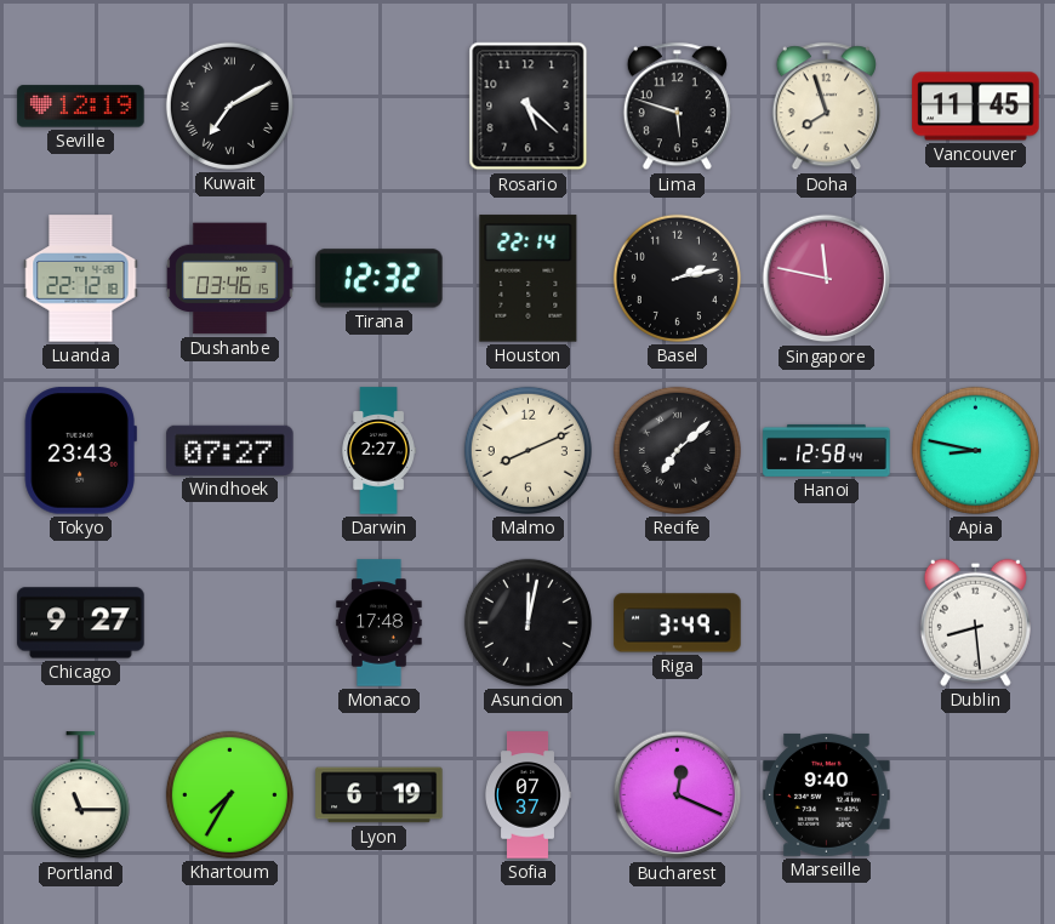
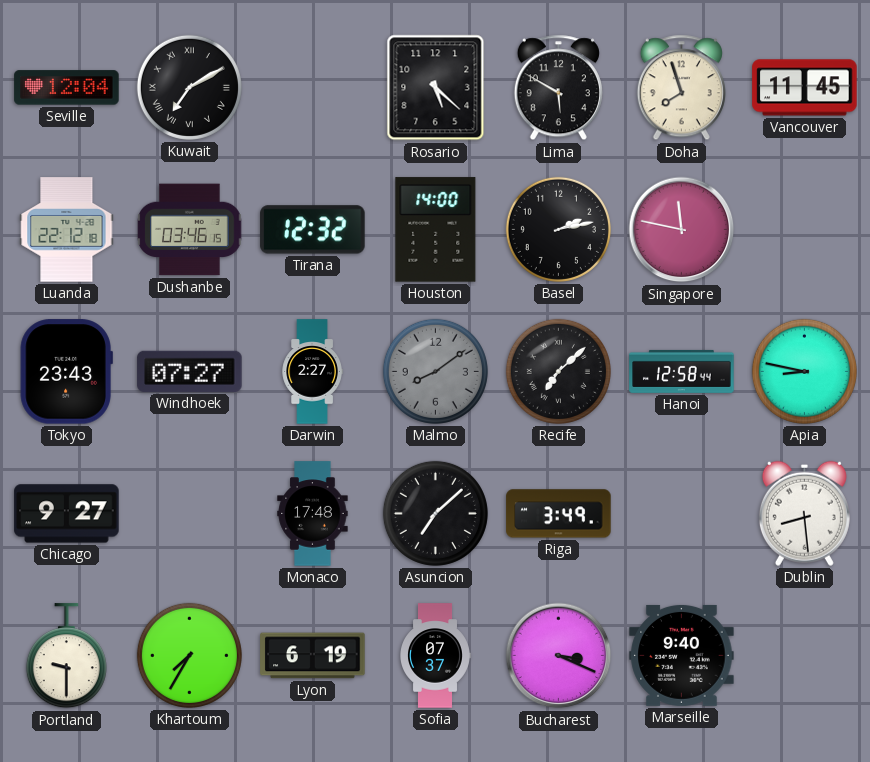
Seville: 12:19 -> 12:04 (67, 88)
Lima: 5:48 -> 5:50 (558, 88)
Houston: 22:14 -> 14:00 (436, 230)
Malmo: 8:11 -> 8:09 (435, 371)
Malmo dial: cream -> grey (435, 371)
Asuncion: 12:02 -> 7:08 (435, 513)
Portland: 11:15 -> 9:30 (66, 656)
Bucharest: 12:19 -> 3:19 (559, 656)
